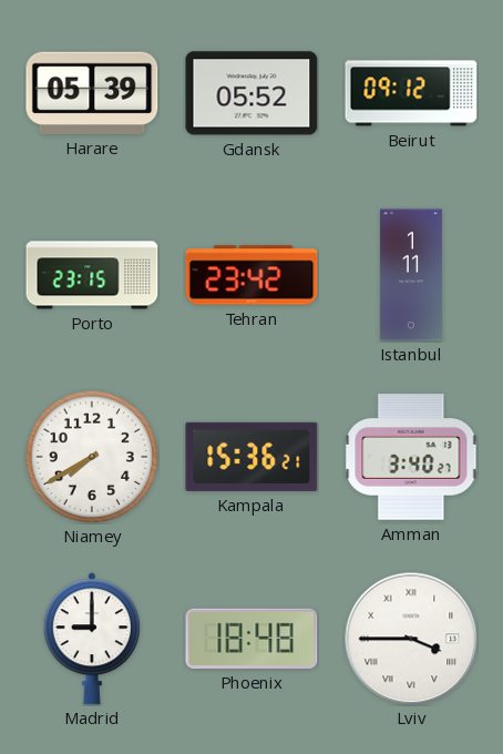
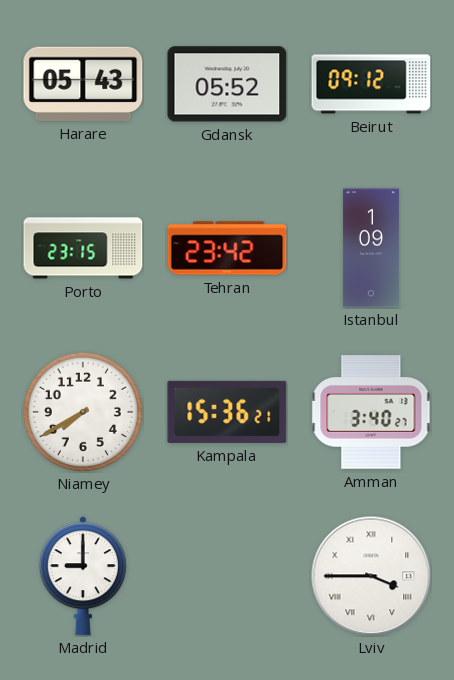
Harare: 05:39 -> 05:43 (83, 84)
Istanbul: 1:11 -> 1:09 (371, 248)
Phoenix: 18:48 -> none (251, 639)
